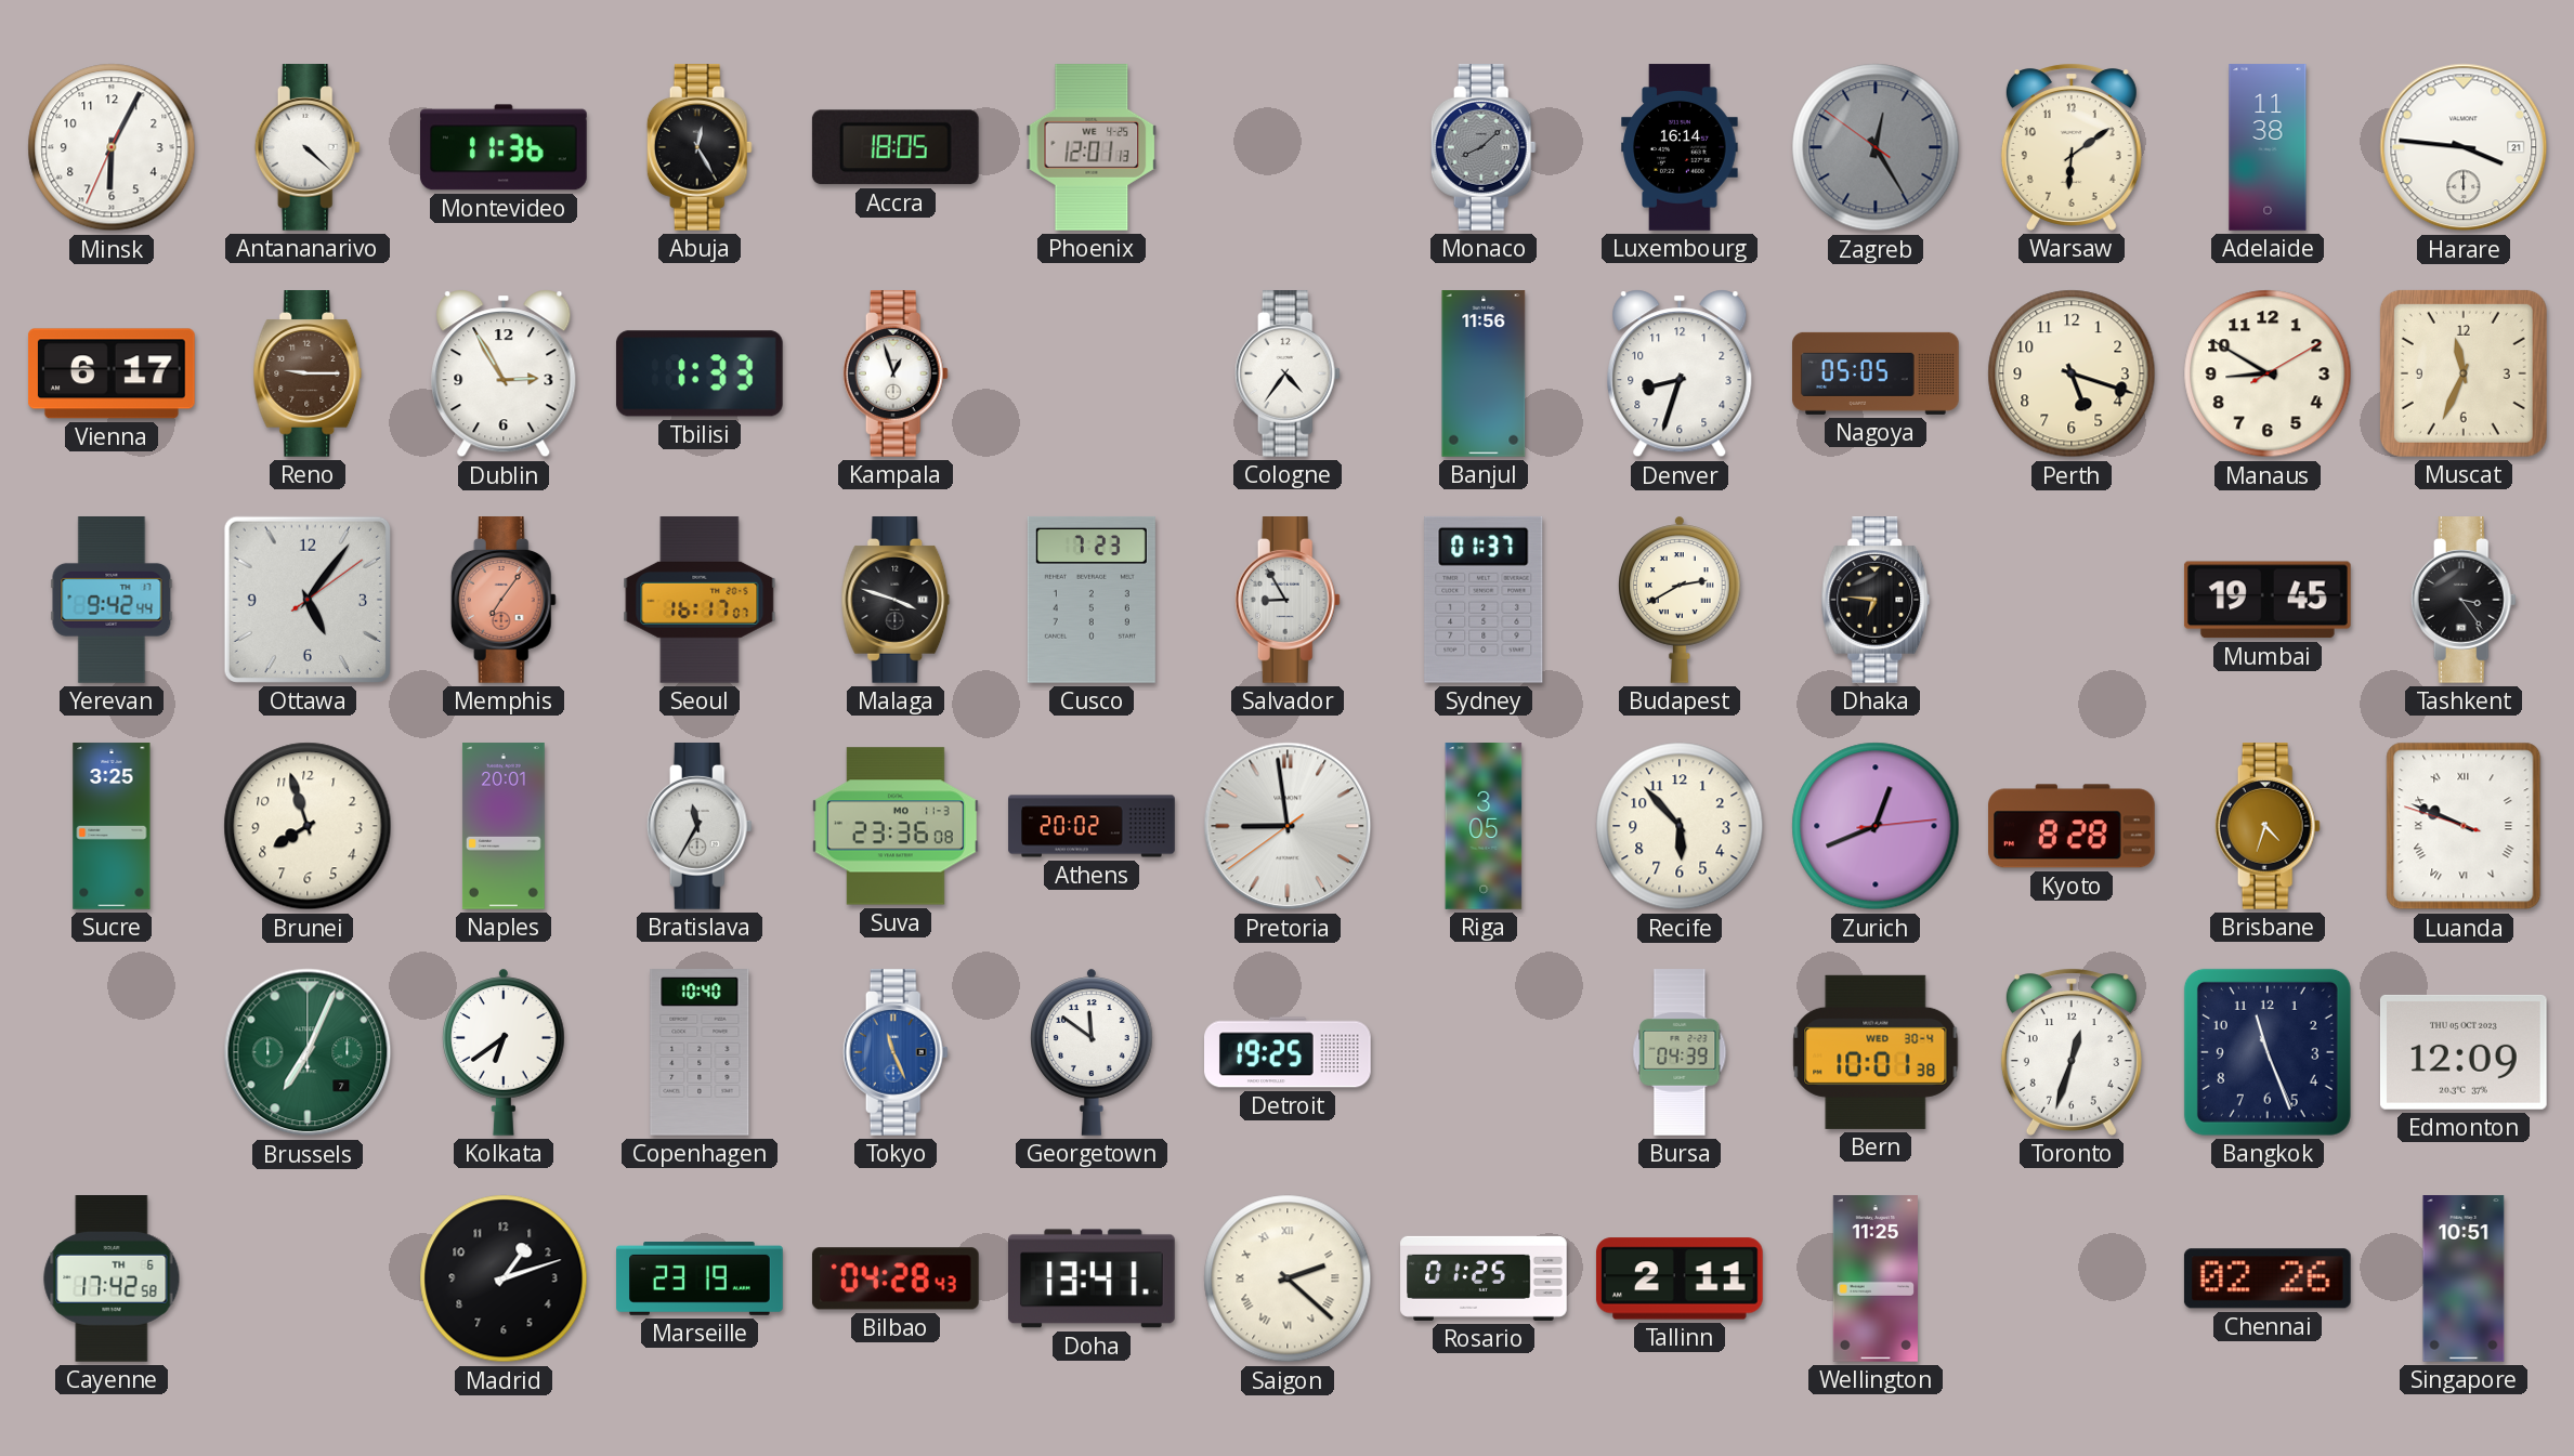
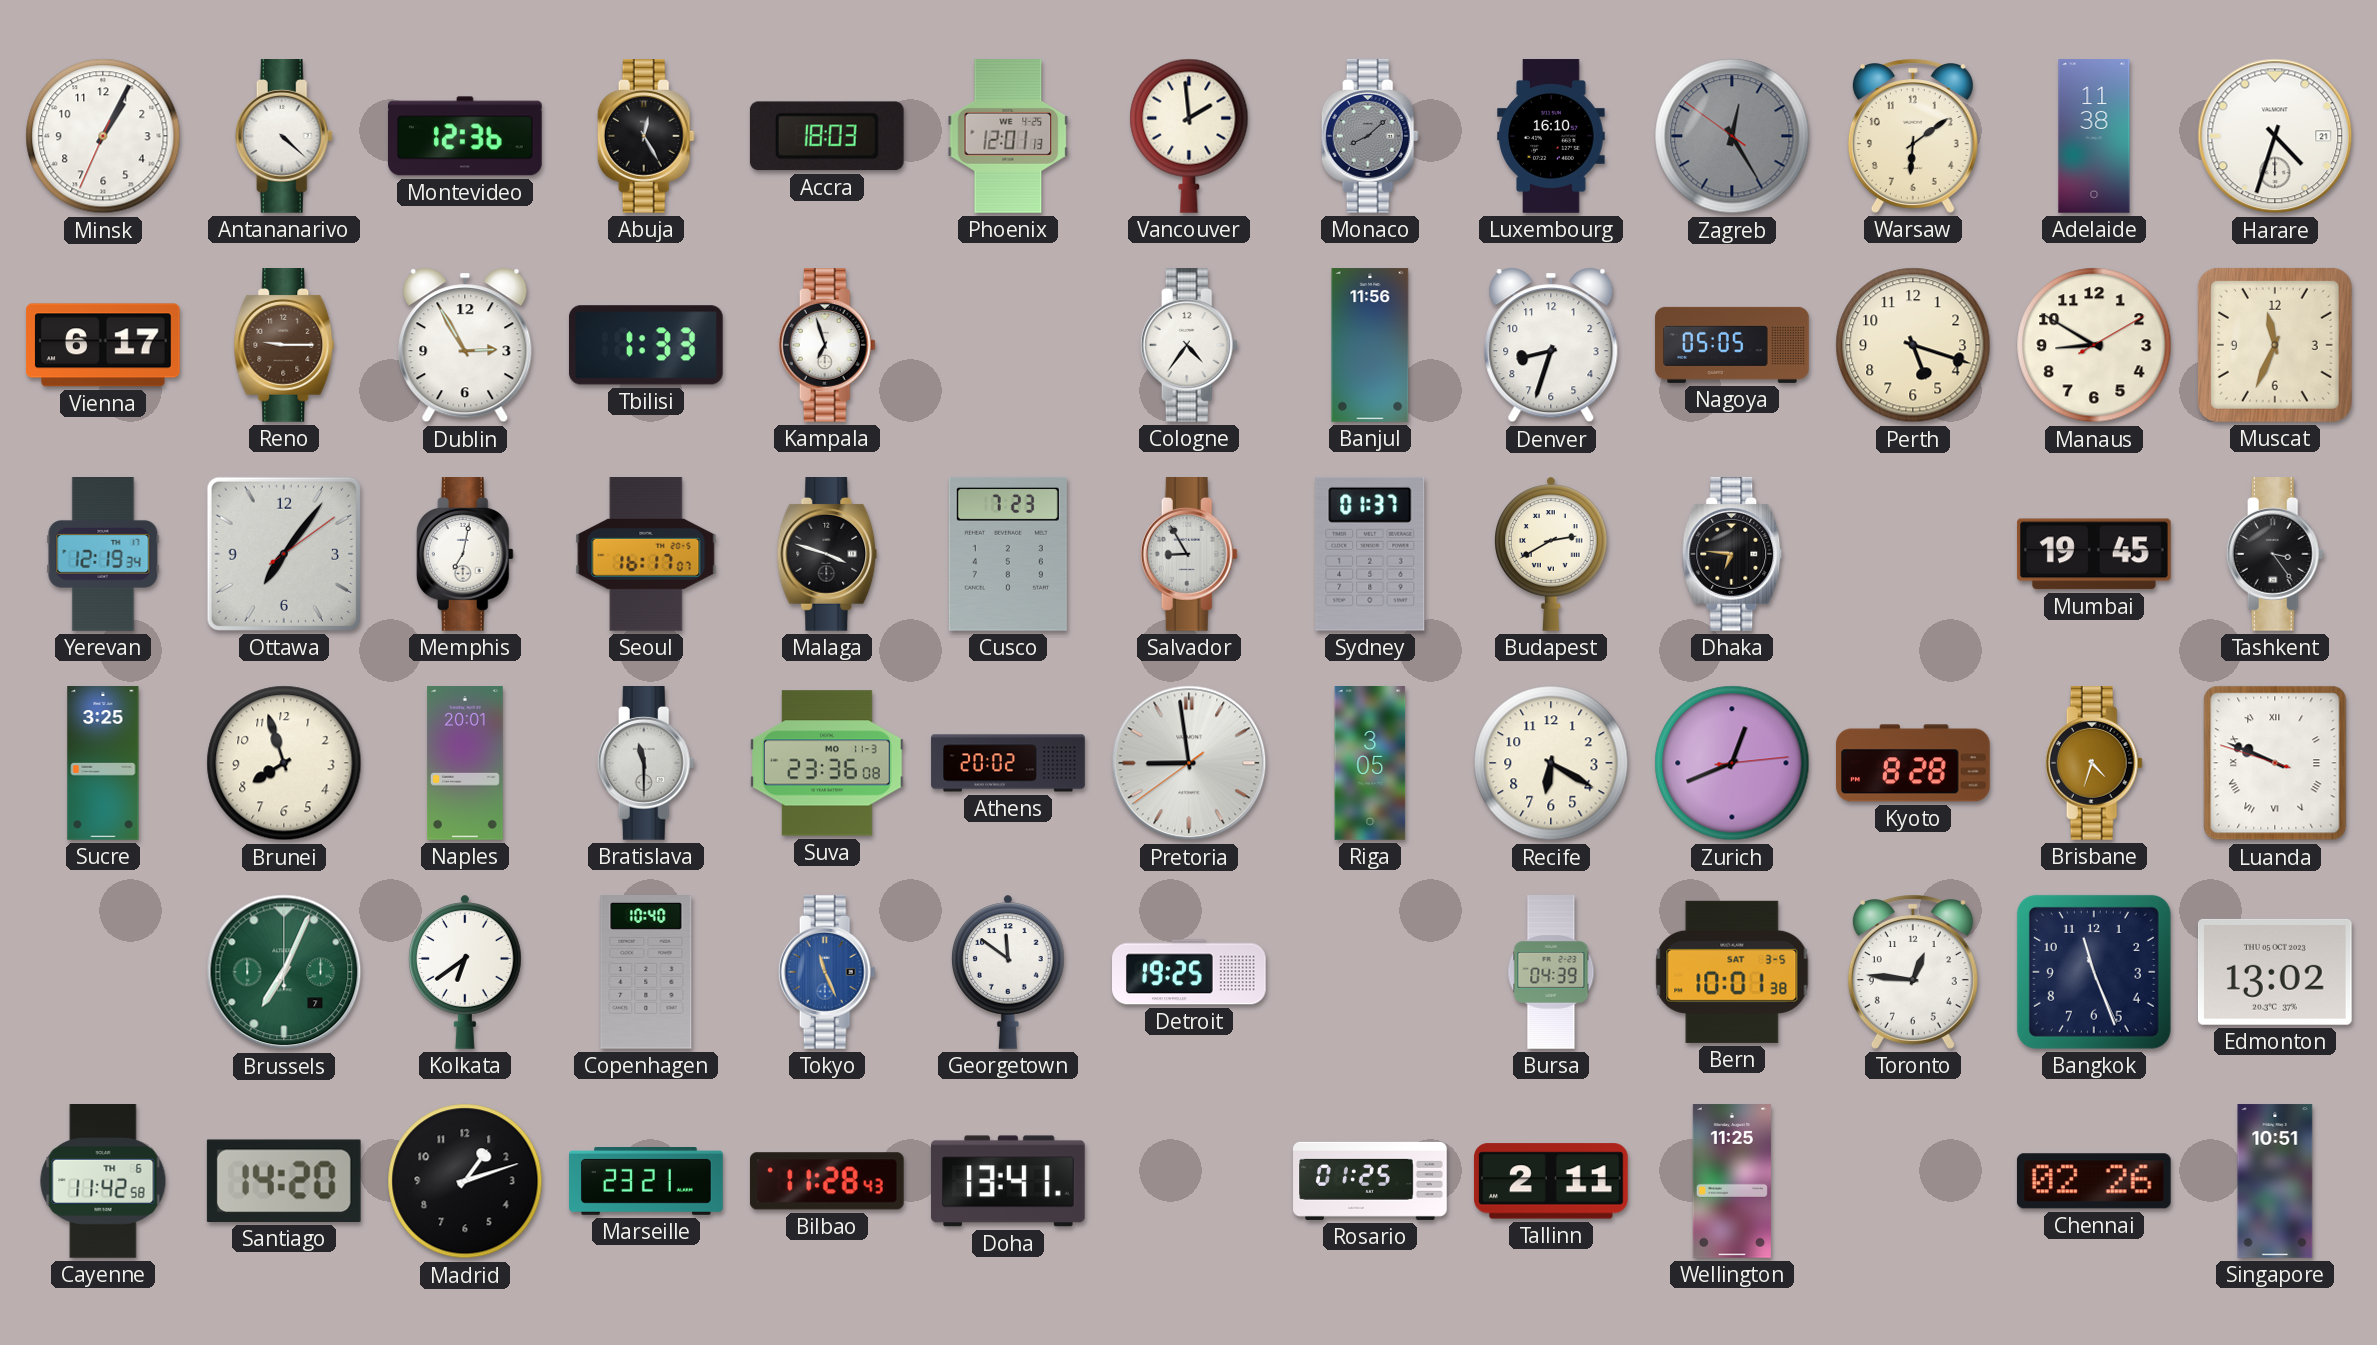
Minsk: 6:04 -> 1:04 (103, 136)
Montevideo: 11:36 -> 12:36 (466, 136)
Accra: 18:05 -> 18:03 (827, 136)
Vancouver: none -> 1:59 (1189, 136)
Luxembourg: 16:14 -> 16:10 (1551, 136)
Harare: 3:46 -> 4:33 (2275, 136)
Kampala: 12:57 -> 6:57 (827, 346)
Yerevan: 9:42 -> 12:19 (103, 555)
Ottawa: 5:06 -> 7:06 (284, 554)
Memphis: 7:06 -> 7:02 (465, 555)
Memphis dial: salmon -> white (465, 555)
Bratislava: 11:35 -> 11:30 (646, 764)
Recife: 5:53 -> 6:20 (1551, 763)
Bern date: WED 30-4 -> SAT 3-5 (1732, 972)
Toronto: 12:33 -> 12:46 (1913, 972)
Edmonton: 12:09 -> 13:02 (2275, 972)
Cayenne: 17:42 -> 11:42 (103, 1182)
Santiago: none -> 14:20 (284, 1181)
Marseille: 23:19 -> 23:21 (646, 1182)
Bilbao: 04:28 -> 11:28 (827, 1181)
Saigon: 2:22 -> none (1288, 1278)
